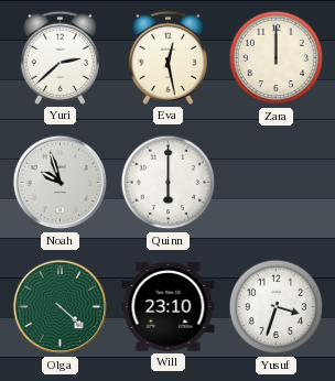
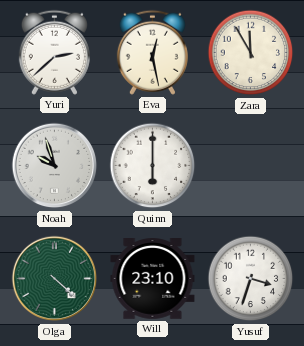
Zara: 12:00 -> 11:55 (251, 53)
